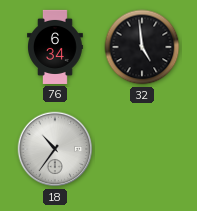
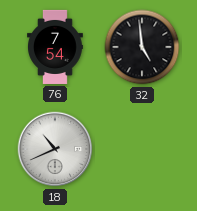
76: 6:34 -> 7:54 (56, 47)
18: 10:36 -> 10:41 (55, 149)
